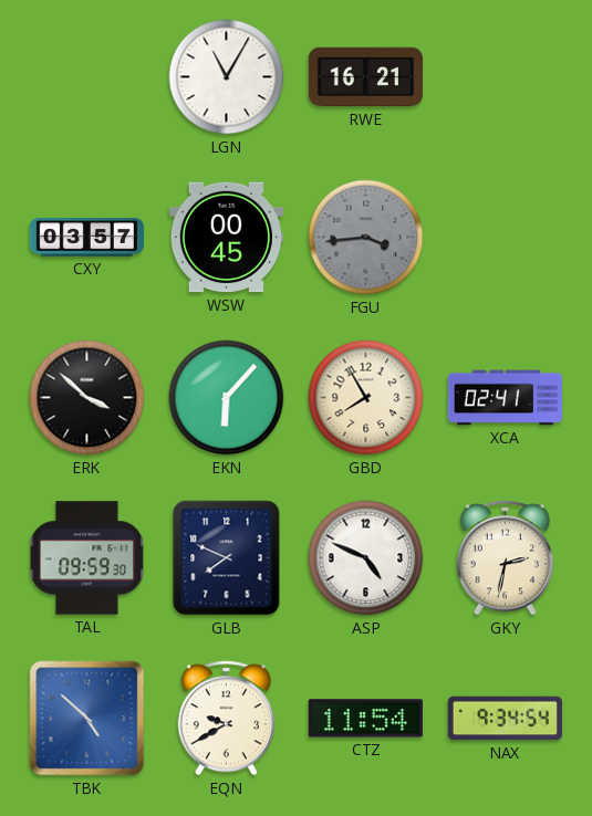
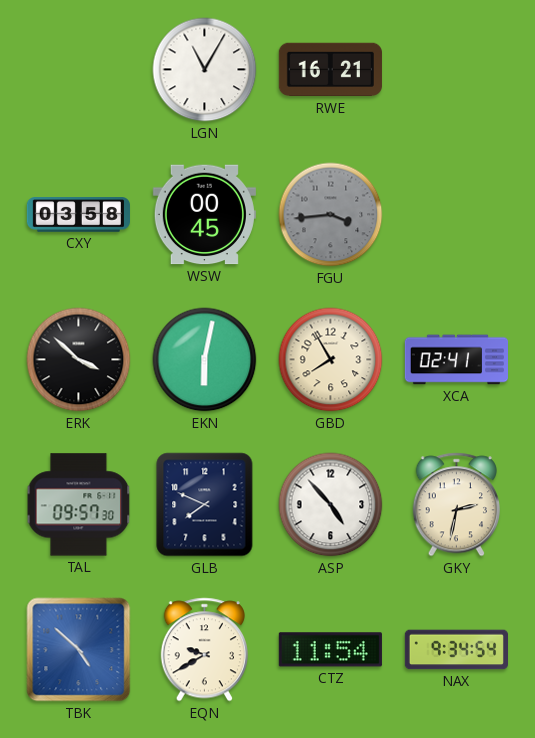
CXY: 03:57 -> 03:58 (78, 215)
EKN: 6:07 -> 6:02 (205, 360)
TAL: 09:59 -> 09:57 (79, 505)
ASP: 4:49 -> 4:53 (331, 505)
